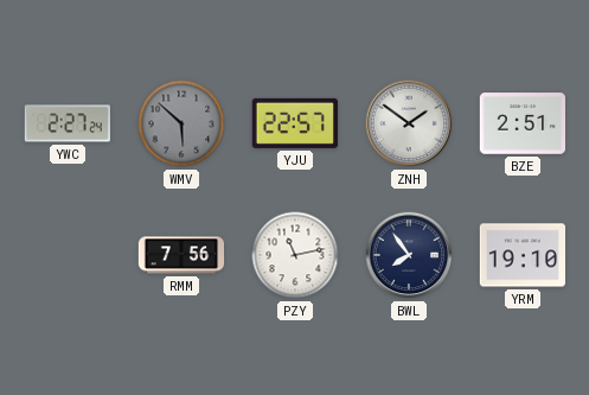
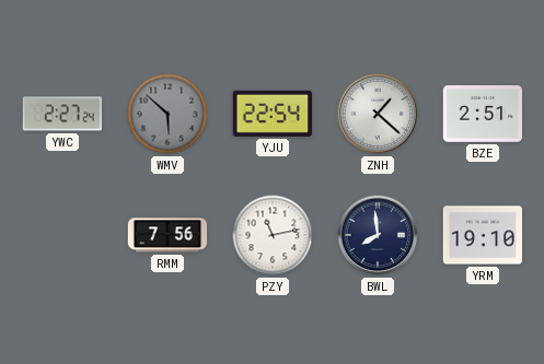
YJU: 22:57 -> 22:54 (273, 114)
ZNH: 1:51 -> 1:22 (378, 114)
BWL: 7:54 -> 7:59 (378, 235)
